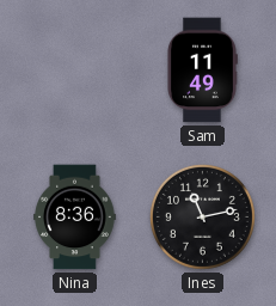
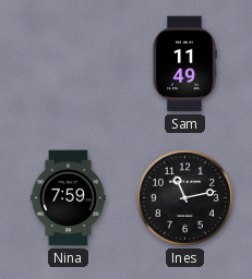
Nina: 8:36 -> 7:59 (69, 198)
